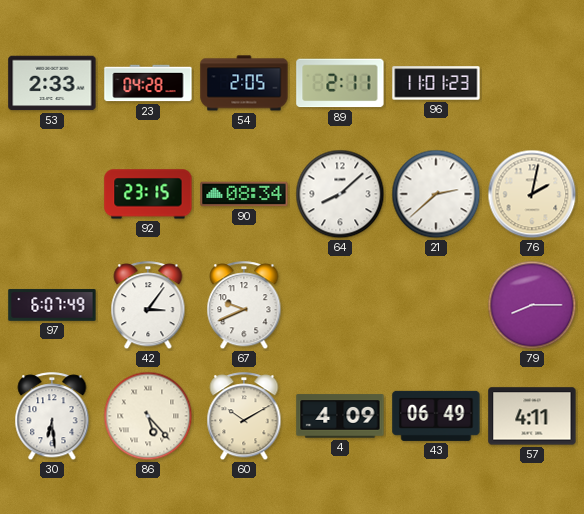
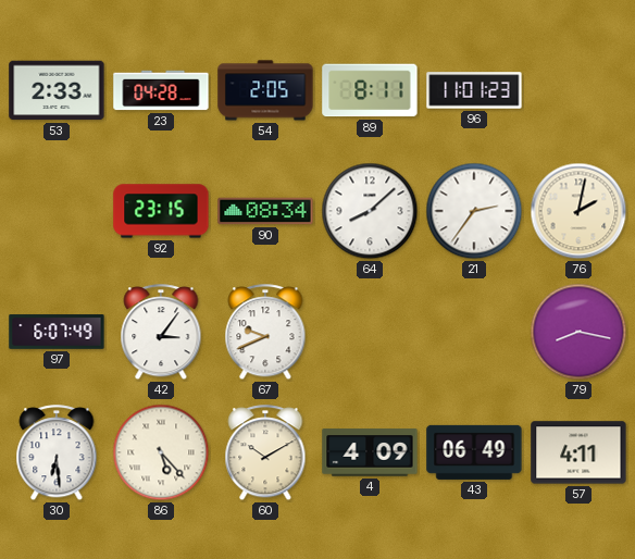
89: 2:11 -> 8:11 (370, 90)
21: 2:38 -> 2:36 (474, 211)
79: 8:15 -> 8:17 (578, 332)
